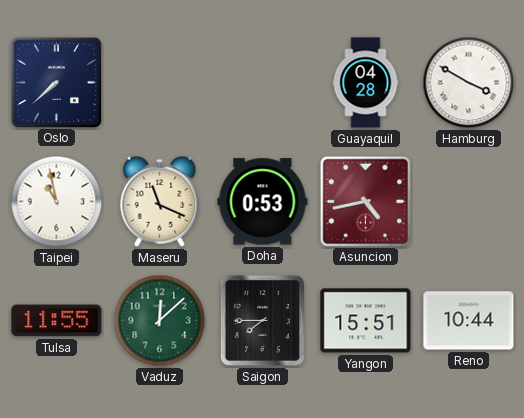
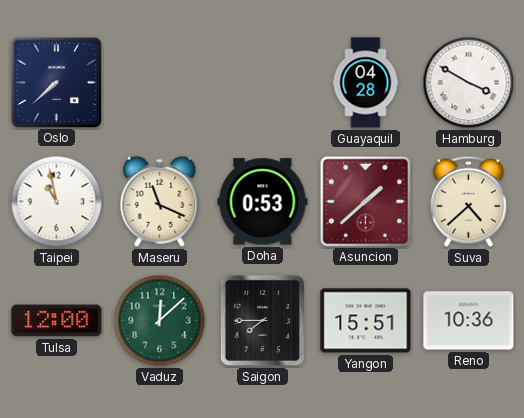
Asuncion: 4:43 -> 1:38 (365, 201)
Suva: none -> 4:38 (468, 201)
Tulsa: 11:55 -> 12:00 (57, 321)
Reno: 10:44 -> 10:36 (469, 321)
